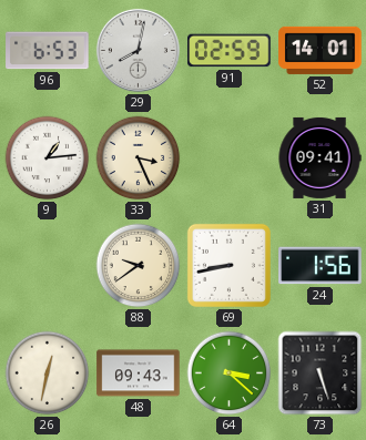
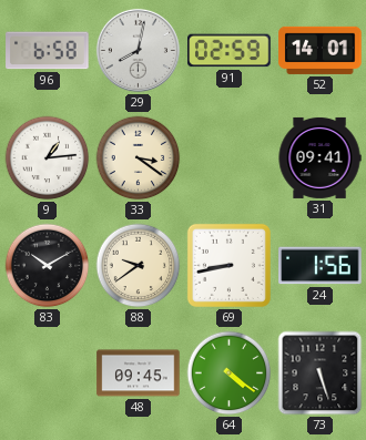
96: 6:53 -> 6:58 (48, 51)
33: 3:26 -> 3:21 (139, 158)
83: none -> 10:10 (48, 266)
26: 12:32 -> none (48, 374)
48: 09:43 -> 09:45 (139, 374)
64: 3:22 -> 4:21 (230, 374)
